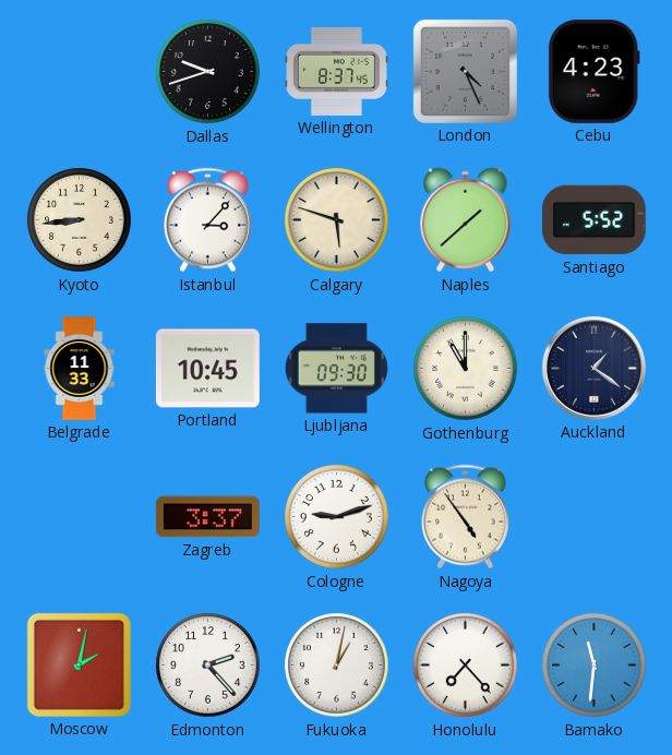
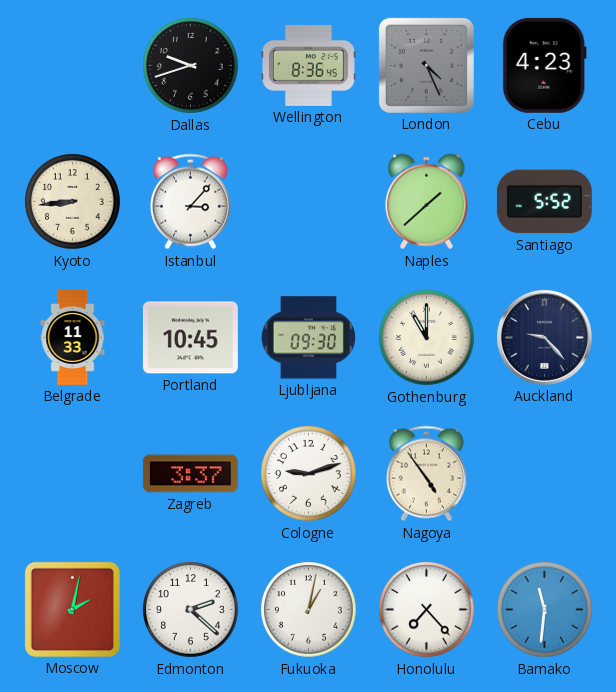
Wellington: 8:37 -> 8:36 (308, 65)
Calgary: 5:48 -> none (337, 220)
Auckland: 1:21 -> 9:23 (544, 337)
Edmonton: 2:23 -> 2:22 (191, 610)
